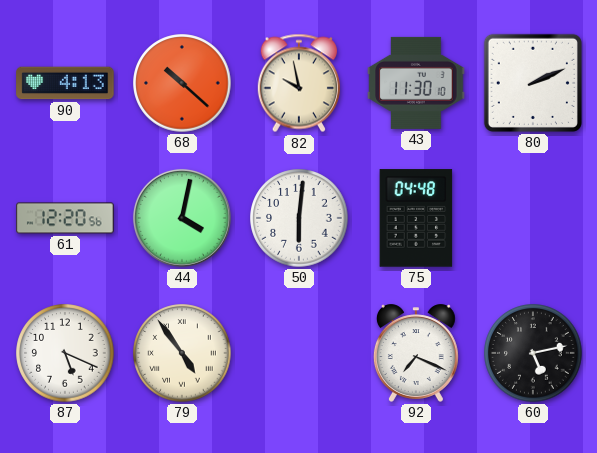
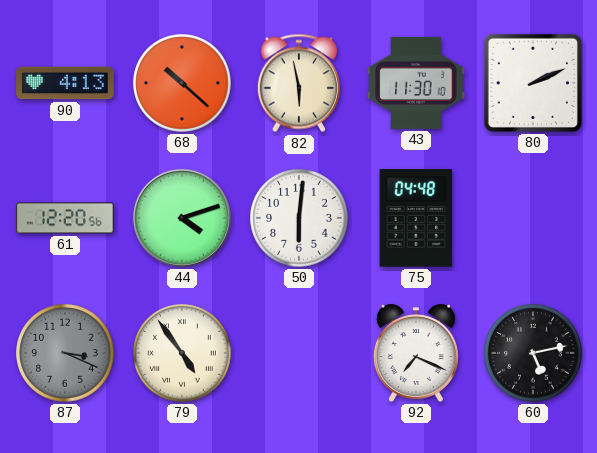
82: 9:58 -> 5:58 (298, 83)
44: 4:02 -> 4:12 (182, 218)
87: 5:19 -> 3:19 (65, 353)
87 dial: white -> grey (65, 353)
